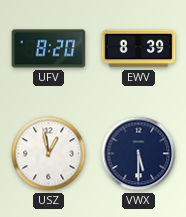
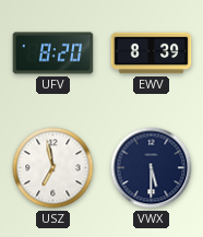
USZ: 12:58 -> 6:58 (53, 168)
